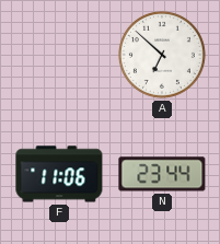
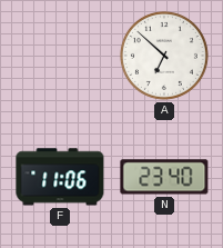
N: 23:44 -> 23:40 (164, 177)
